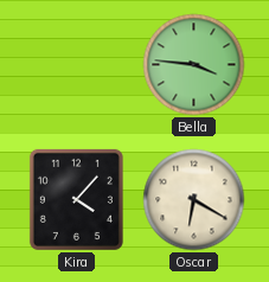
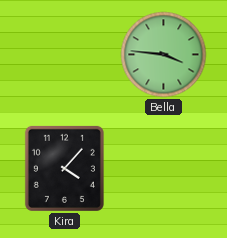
Oscar: 6:20 -> none (194, 200)
